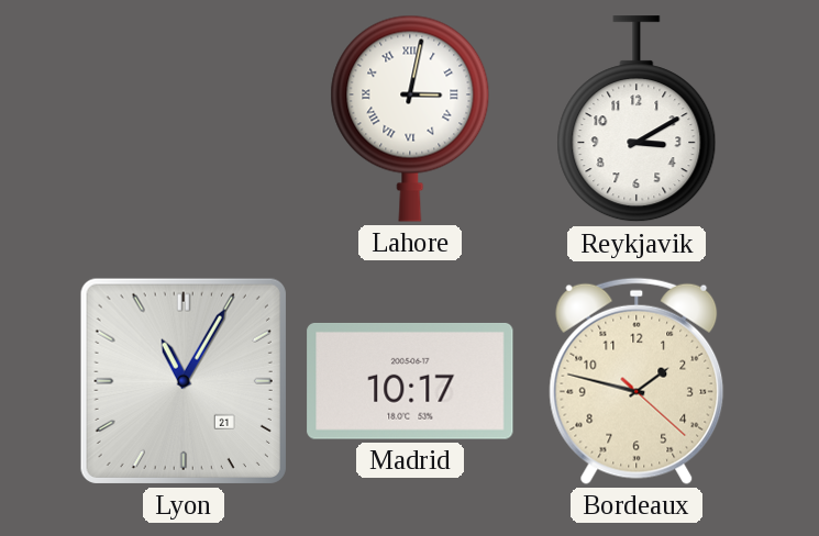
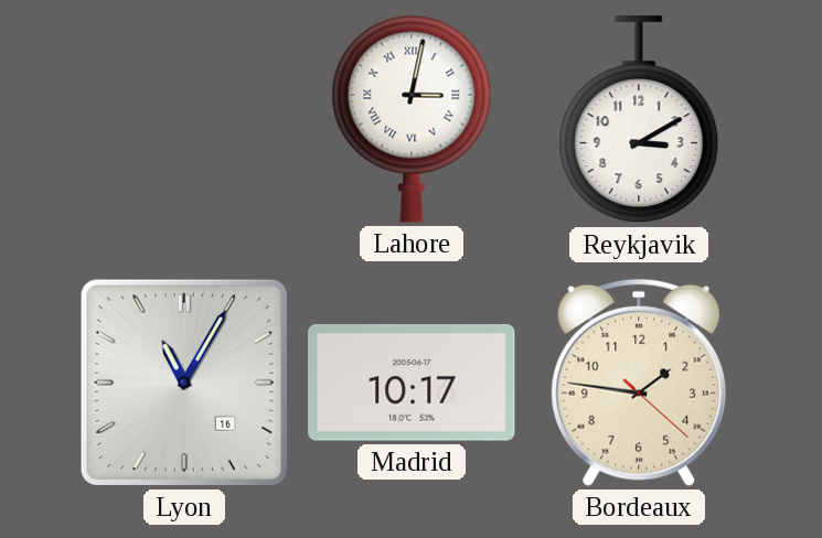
Lyon date: 21 -> 16 (184, 383)
Bordeaux: 1:47 -> 1:46 (639, 383)
